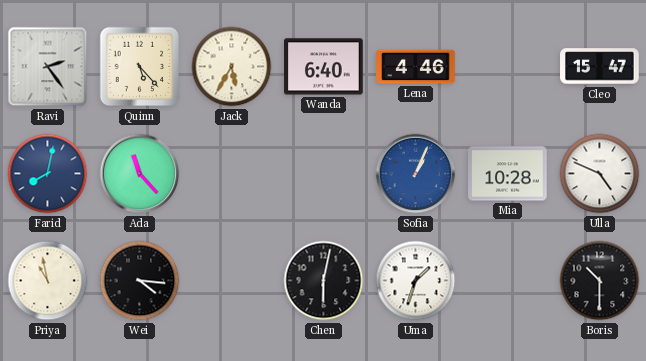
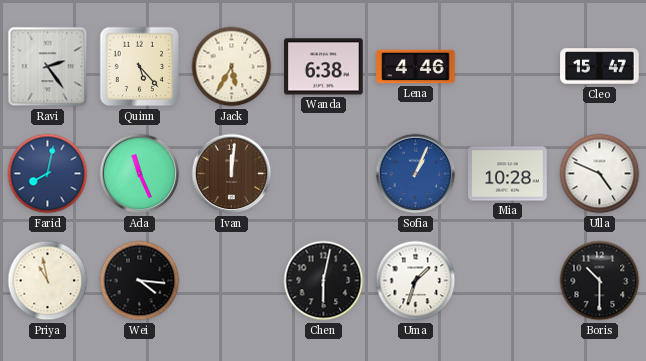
Wanda: 6:40 -> 6:38 (324, 67)
Ada: 11:23 -> 11:26 (140, 174)
Ivan: none -> 12:01 (232, 174)
